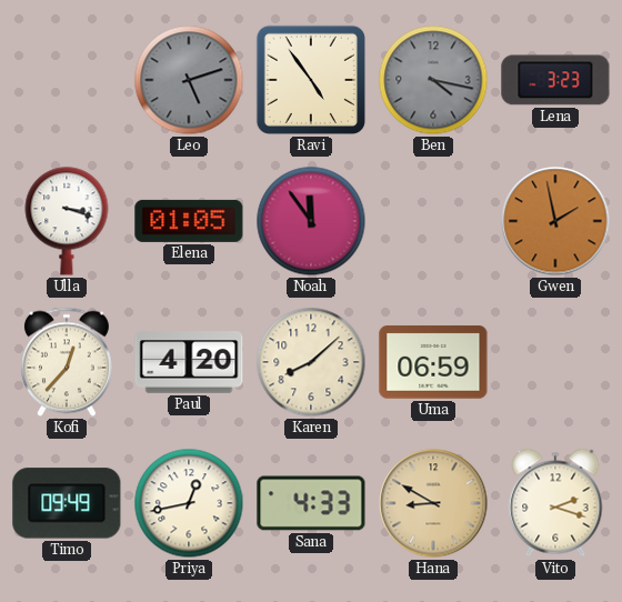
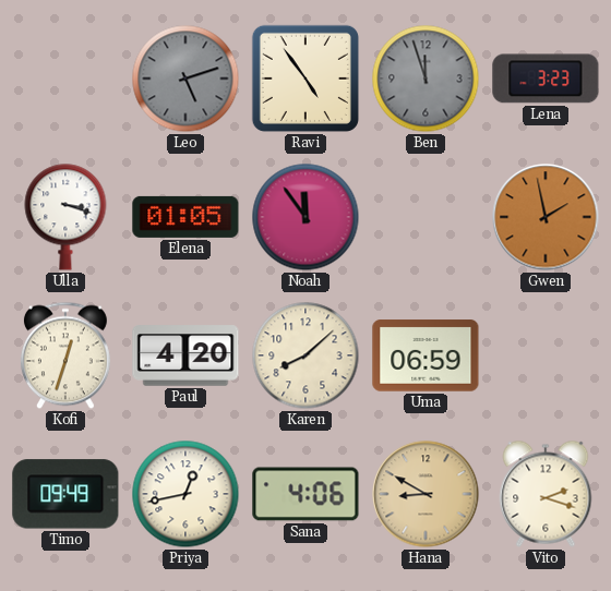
Ben: 4:17 -> 11:57 (426, 79)
Kofi: 12:37 -> 12:33 (65, 355)
Sana: 4:33 -> 4:06 (305, 494)
